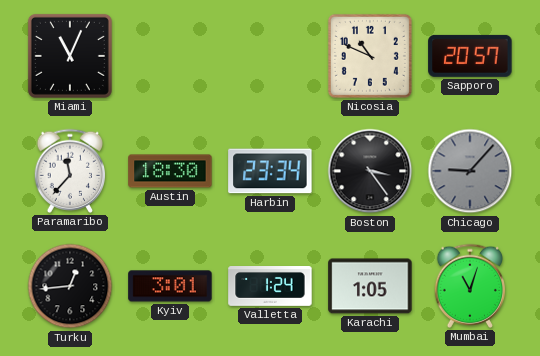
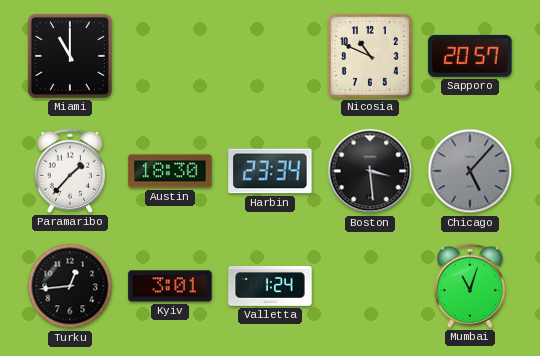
Miami: 11:04 -> 11:00 (70, 56)
Paramaribo: 11:37 -> 1:37 (70, 171)
Boston: 3:24 -> 3:29 (370, 171)
Chicago: 9:07 -> 5:07 (470, 171)
Karachi: 1:05 -> none (370, 286)
